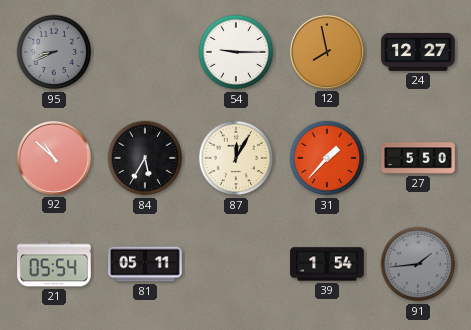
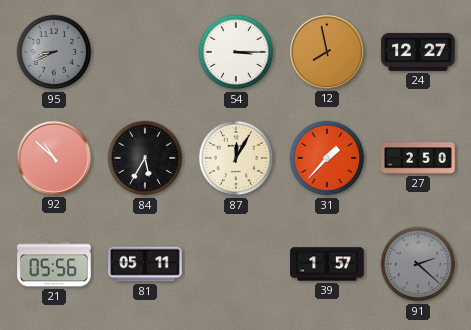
54: 9:15 -> 3:15 (236, 52)
27: 5:50 -> 2:50 (418, 158)
21: 05:54 -> 05:56 (54, 264)
39: 1:54 -> 1:57 (327, 264)
91: 1:44 -> 2:22 (418, 264)
